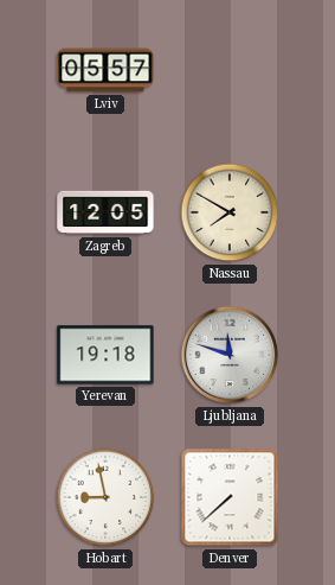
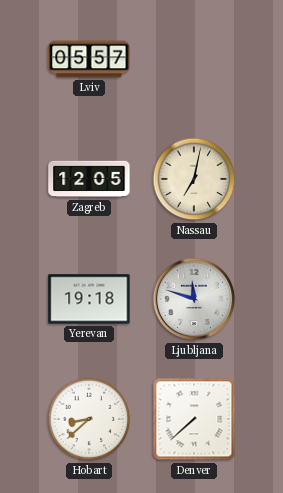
Nassau: 7:50 -> 7:02 (194, 179)
Hobart: 8:58 -> 8:38 (89, 419)
